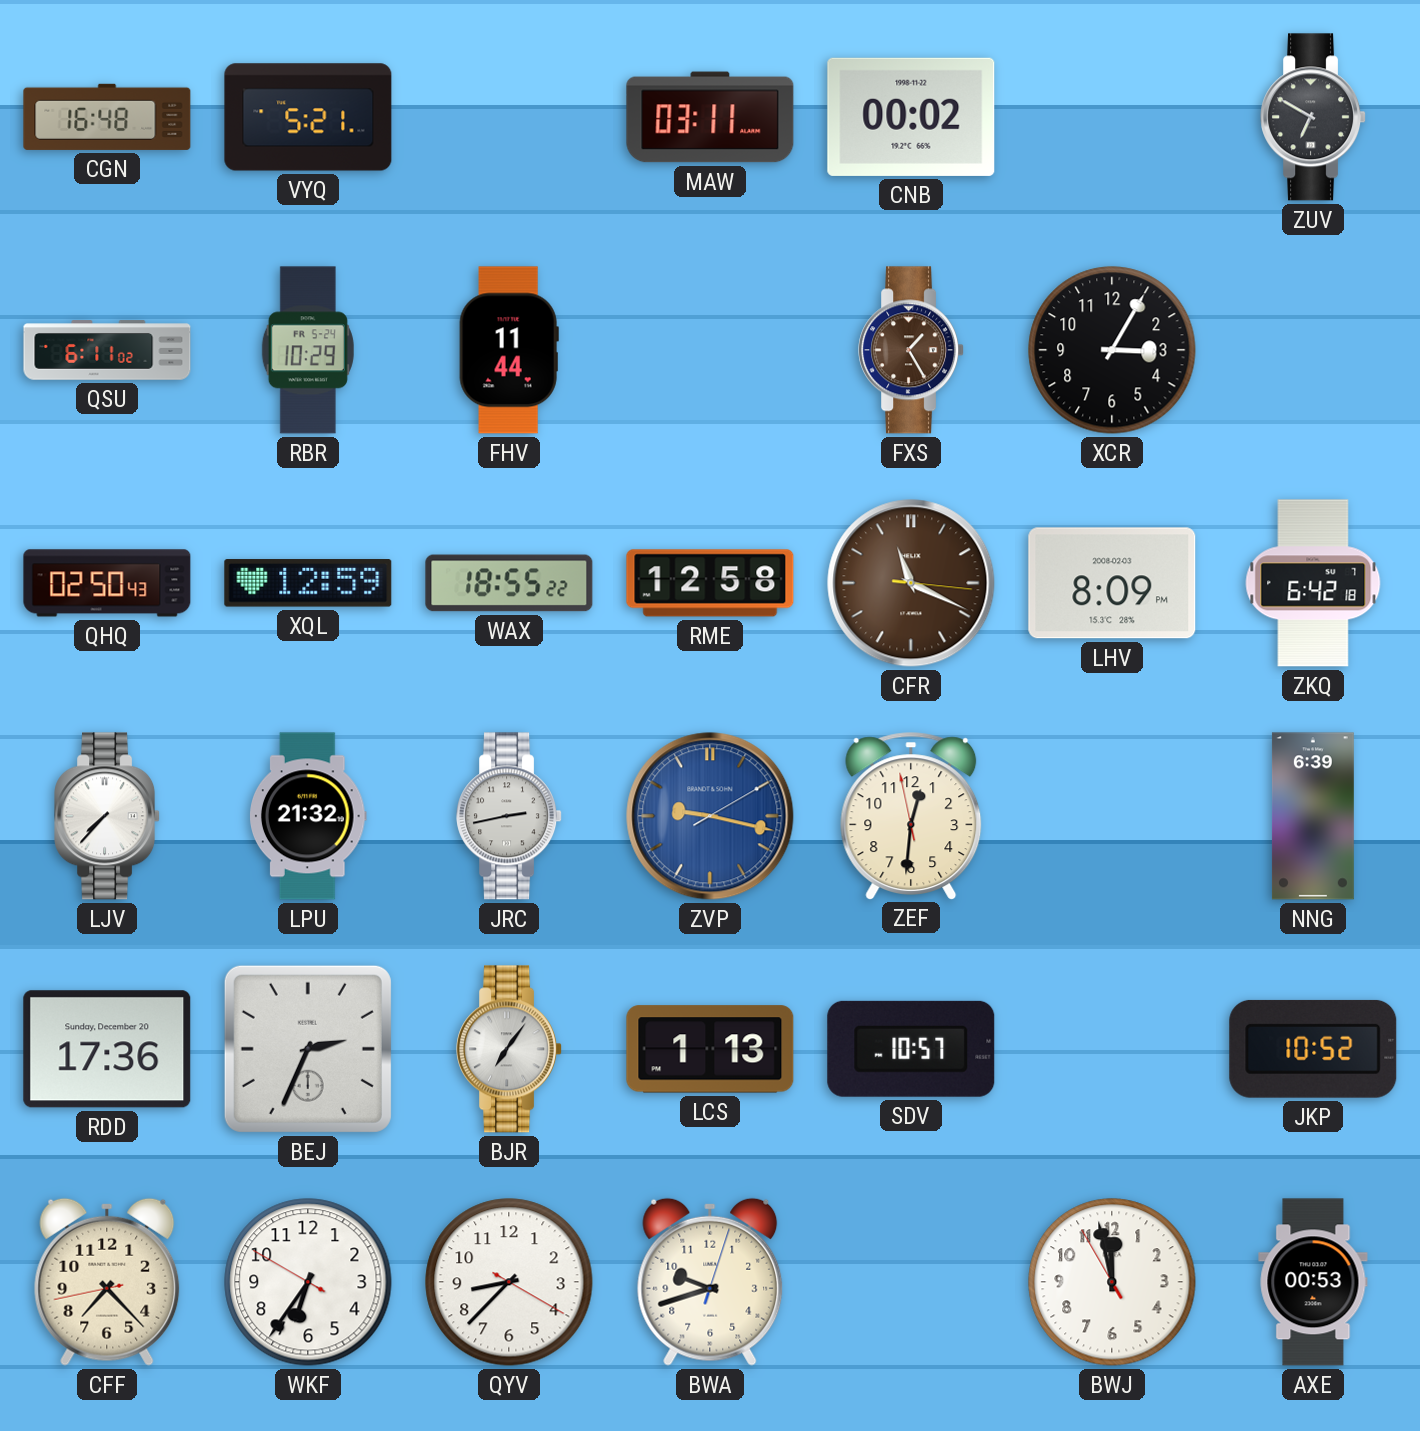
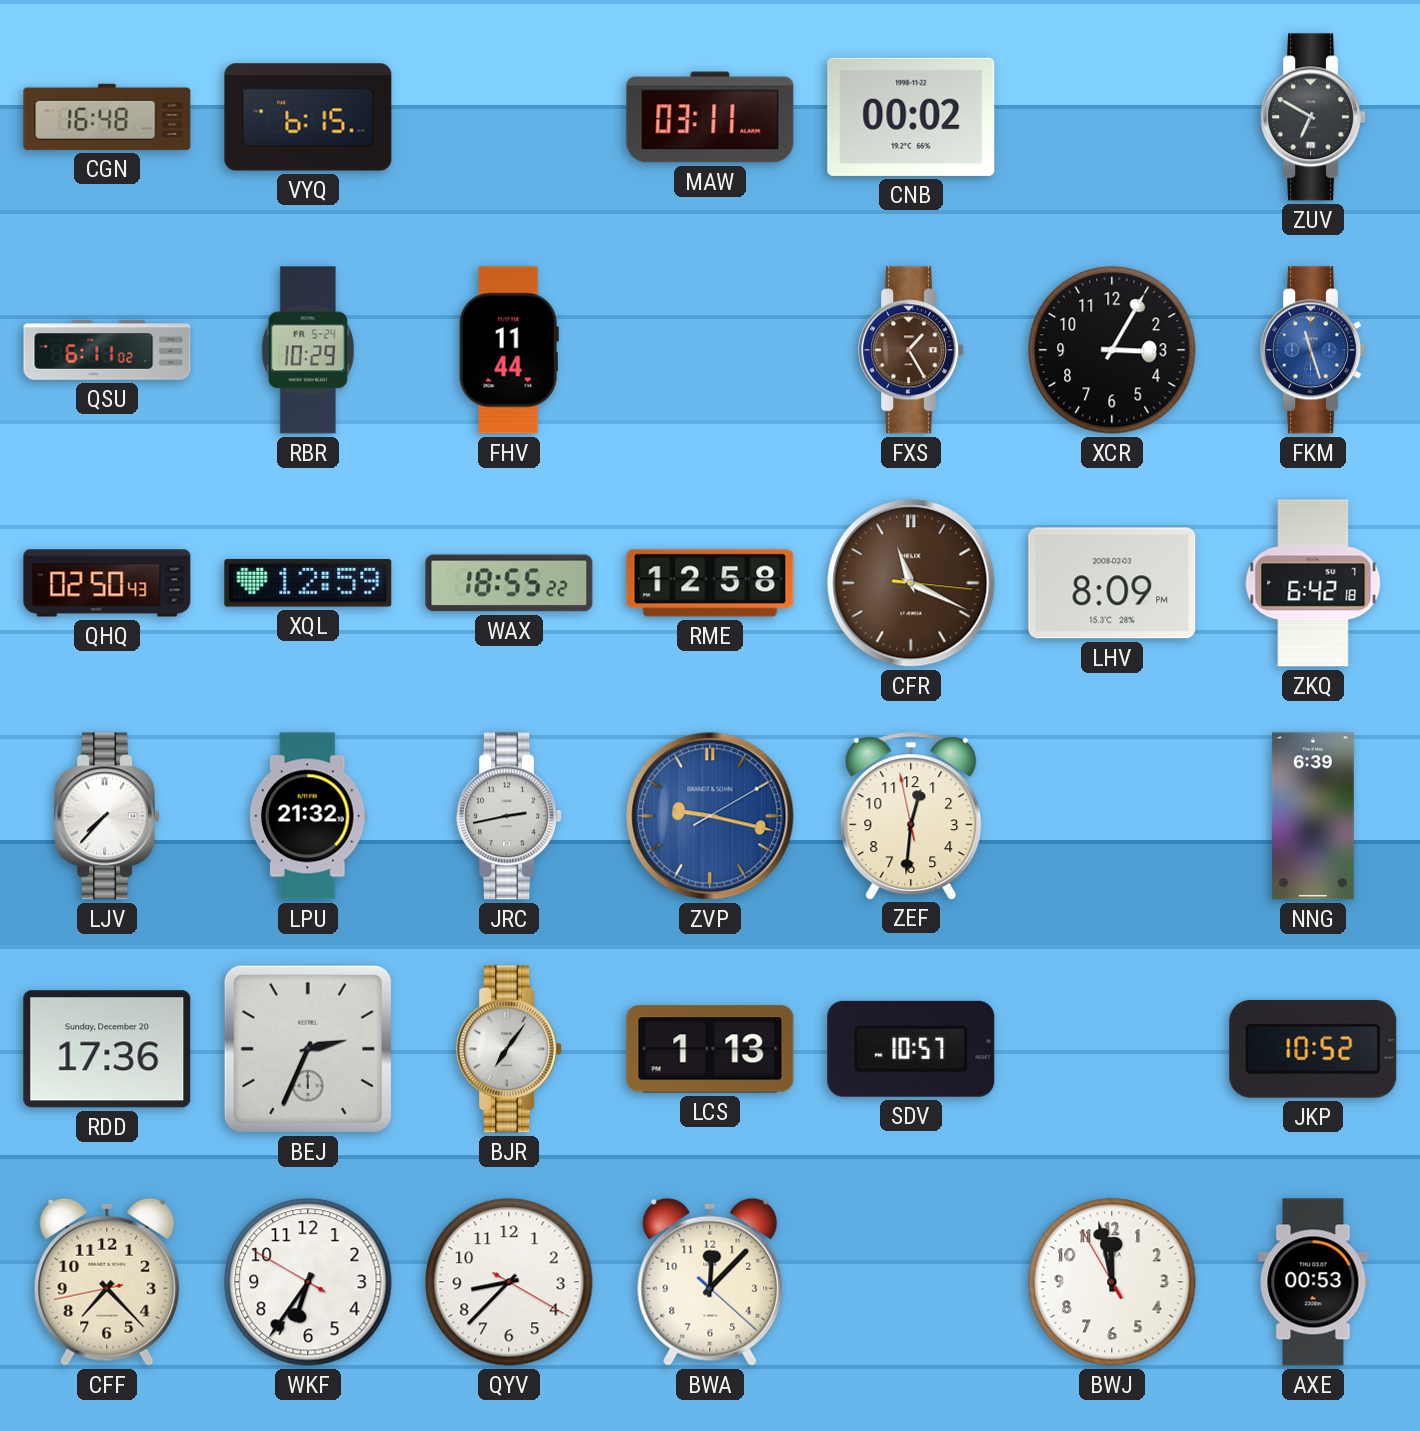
VYQ: 5:21 -> 6:15 (308, 117)
FKM: none -> 11:27 (1314, 350)
BWA: 9:42 -> 12:07 (710, 1282)
